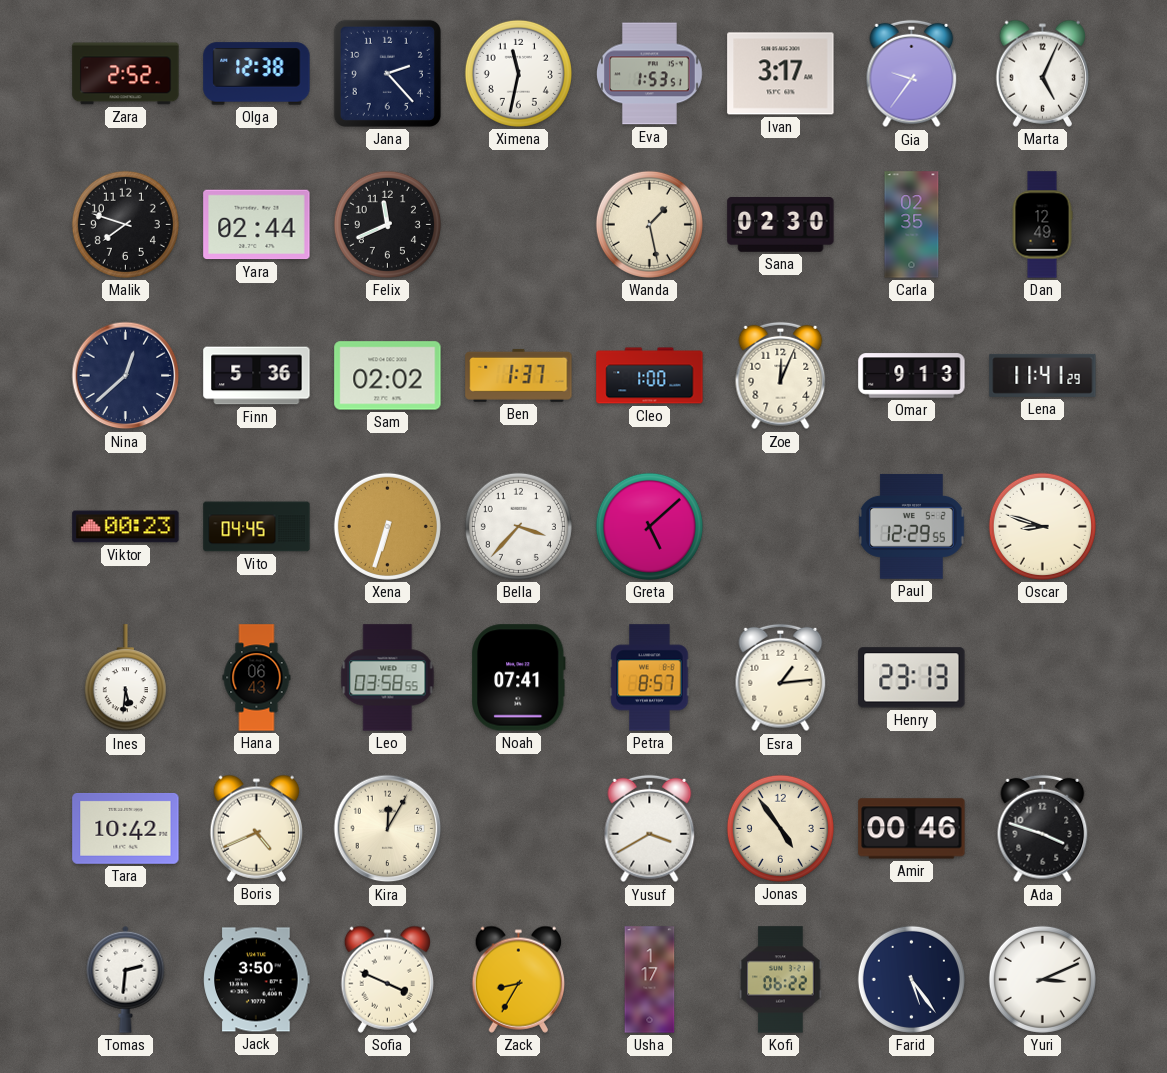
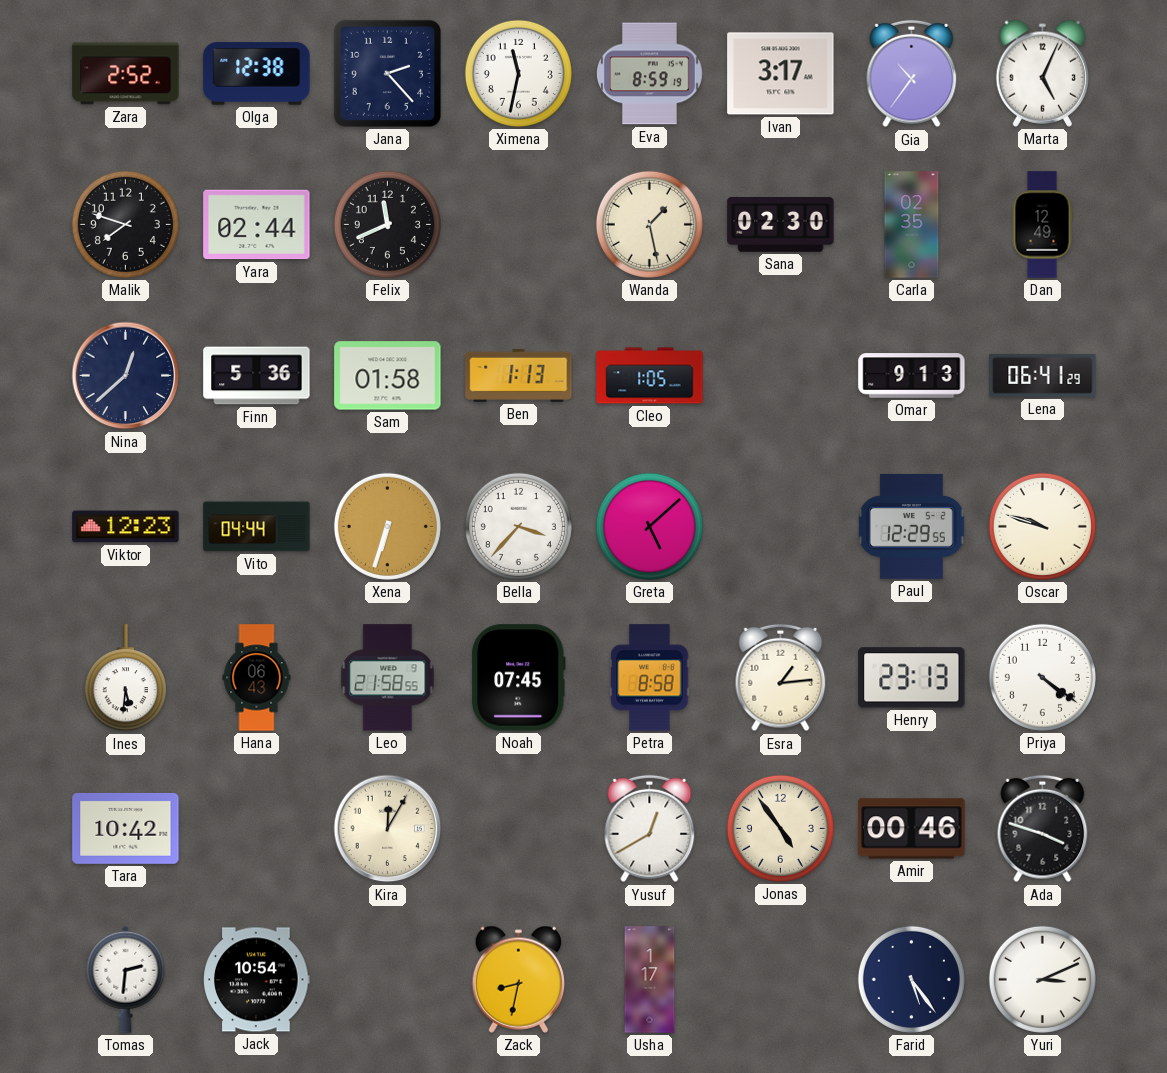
Eva: 1:53 -> 8:59 (650, 74)
Gia: 9:36 -> 10:36 (912, 74)
Sam: 02:02 -> 01:58 (388, 376)
Ben: 1:37 -> 1:13 (519, 375)
Cleo: 1:00 -> 1:05 (650, 376)
Zoe: 12:04 -> none (781, 376)
Lena: 11:41 -> 06:41 (1043, 375)
Viktor: 00:23 -> 12:23 (126, 527)
Vito: 04:45 -> 04:44 (257, 527)
Oscar: 8:48 -> 9:48 (1042, 526)
Leo: 03:58 -> 21:58 (388, 678)
Noah: 07:41 -> 07:45 (518, 678)
Petra: 8:57 -> 8:58 (650, 678)
Priya: none -> 4:21 (1042, 677)
Boris: 4:41 -> none (256, 828)
Yusuf: 3:40 -> 12:40 (650, 829)
Jack: 3:50 -> 10:54 (257, 980)
Sofia: 3:49 -> none (387, 979)
Zack: 8:35 -> 8:32 (518, 979)
Kofi: 06:22 -> none (781, 980)
